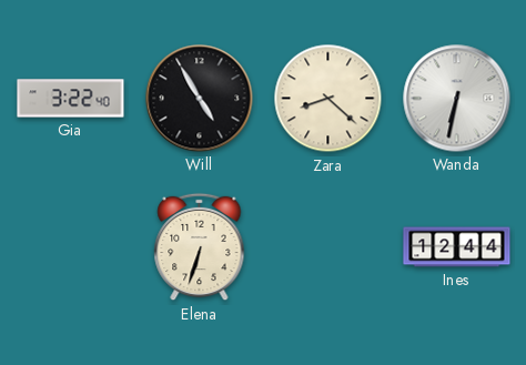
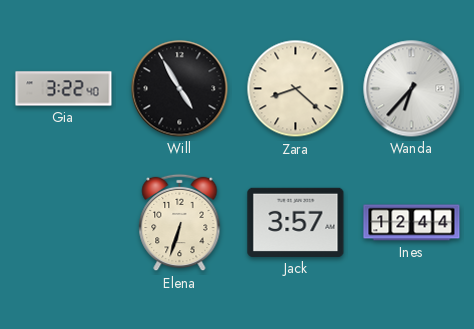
Wanda: 6:32 -> 6:37 (412, 89)
Jack: none -> 3:57 (296, 222)
